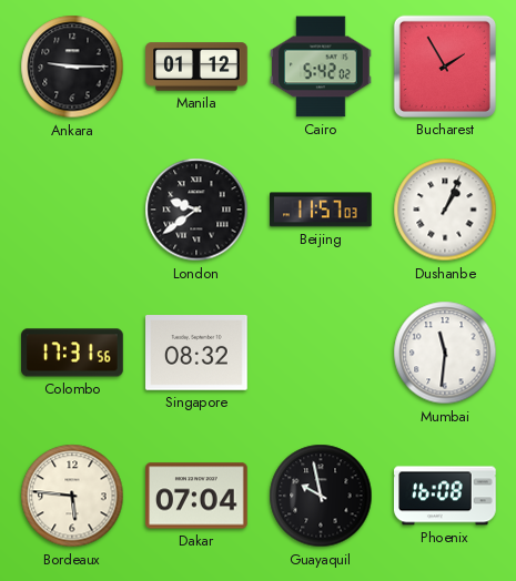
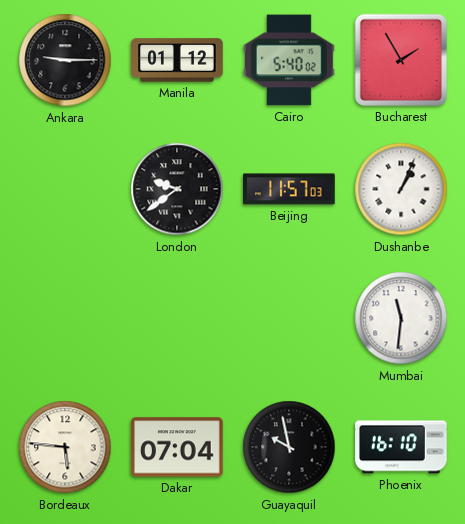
Cairo: 5:42 -> 5:40 (290, 60)
Colombo: 17:31 -> none (72, 353)
Singapore: 08:32 -> none (198, 354)
Phoenix: 16:08 -> 16:10 (402, 447)
